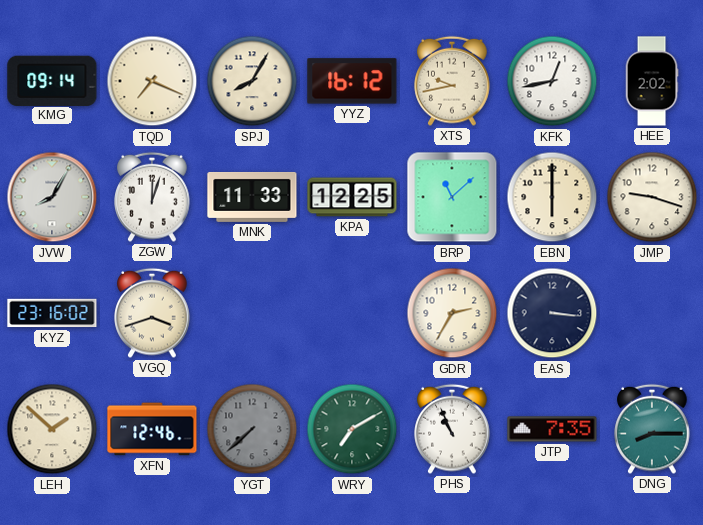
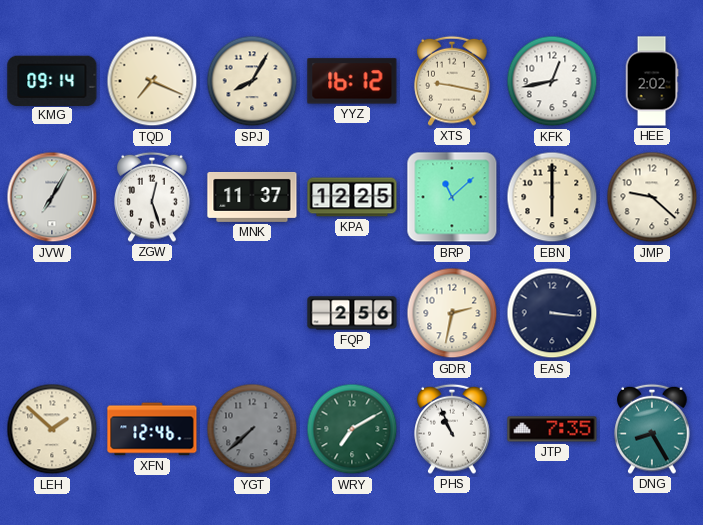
XTS: 9:43 -> 9:17 (452, 81)
JVW: 8:05 -> 7:05 (52, 197)
ZGW: 12:03 -> 12:27 (152, 197)
MNK: 11:33 -> 11:37 (252, 197)
JMP: 9:18 -> 9:22 (652, 197)
KYZ: 23:16 -> none (52, 313)
VGQ: 3:42 -> none (152, 313)
FQP: none -> 2:56 (352, 313)
GDR: 2:35 -> 2:32 (452, 313)
DNG: 8:15 -> 8:25 (652, 429)
